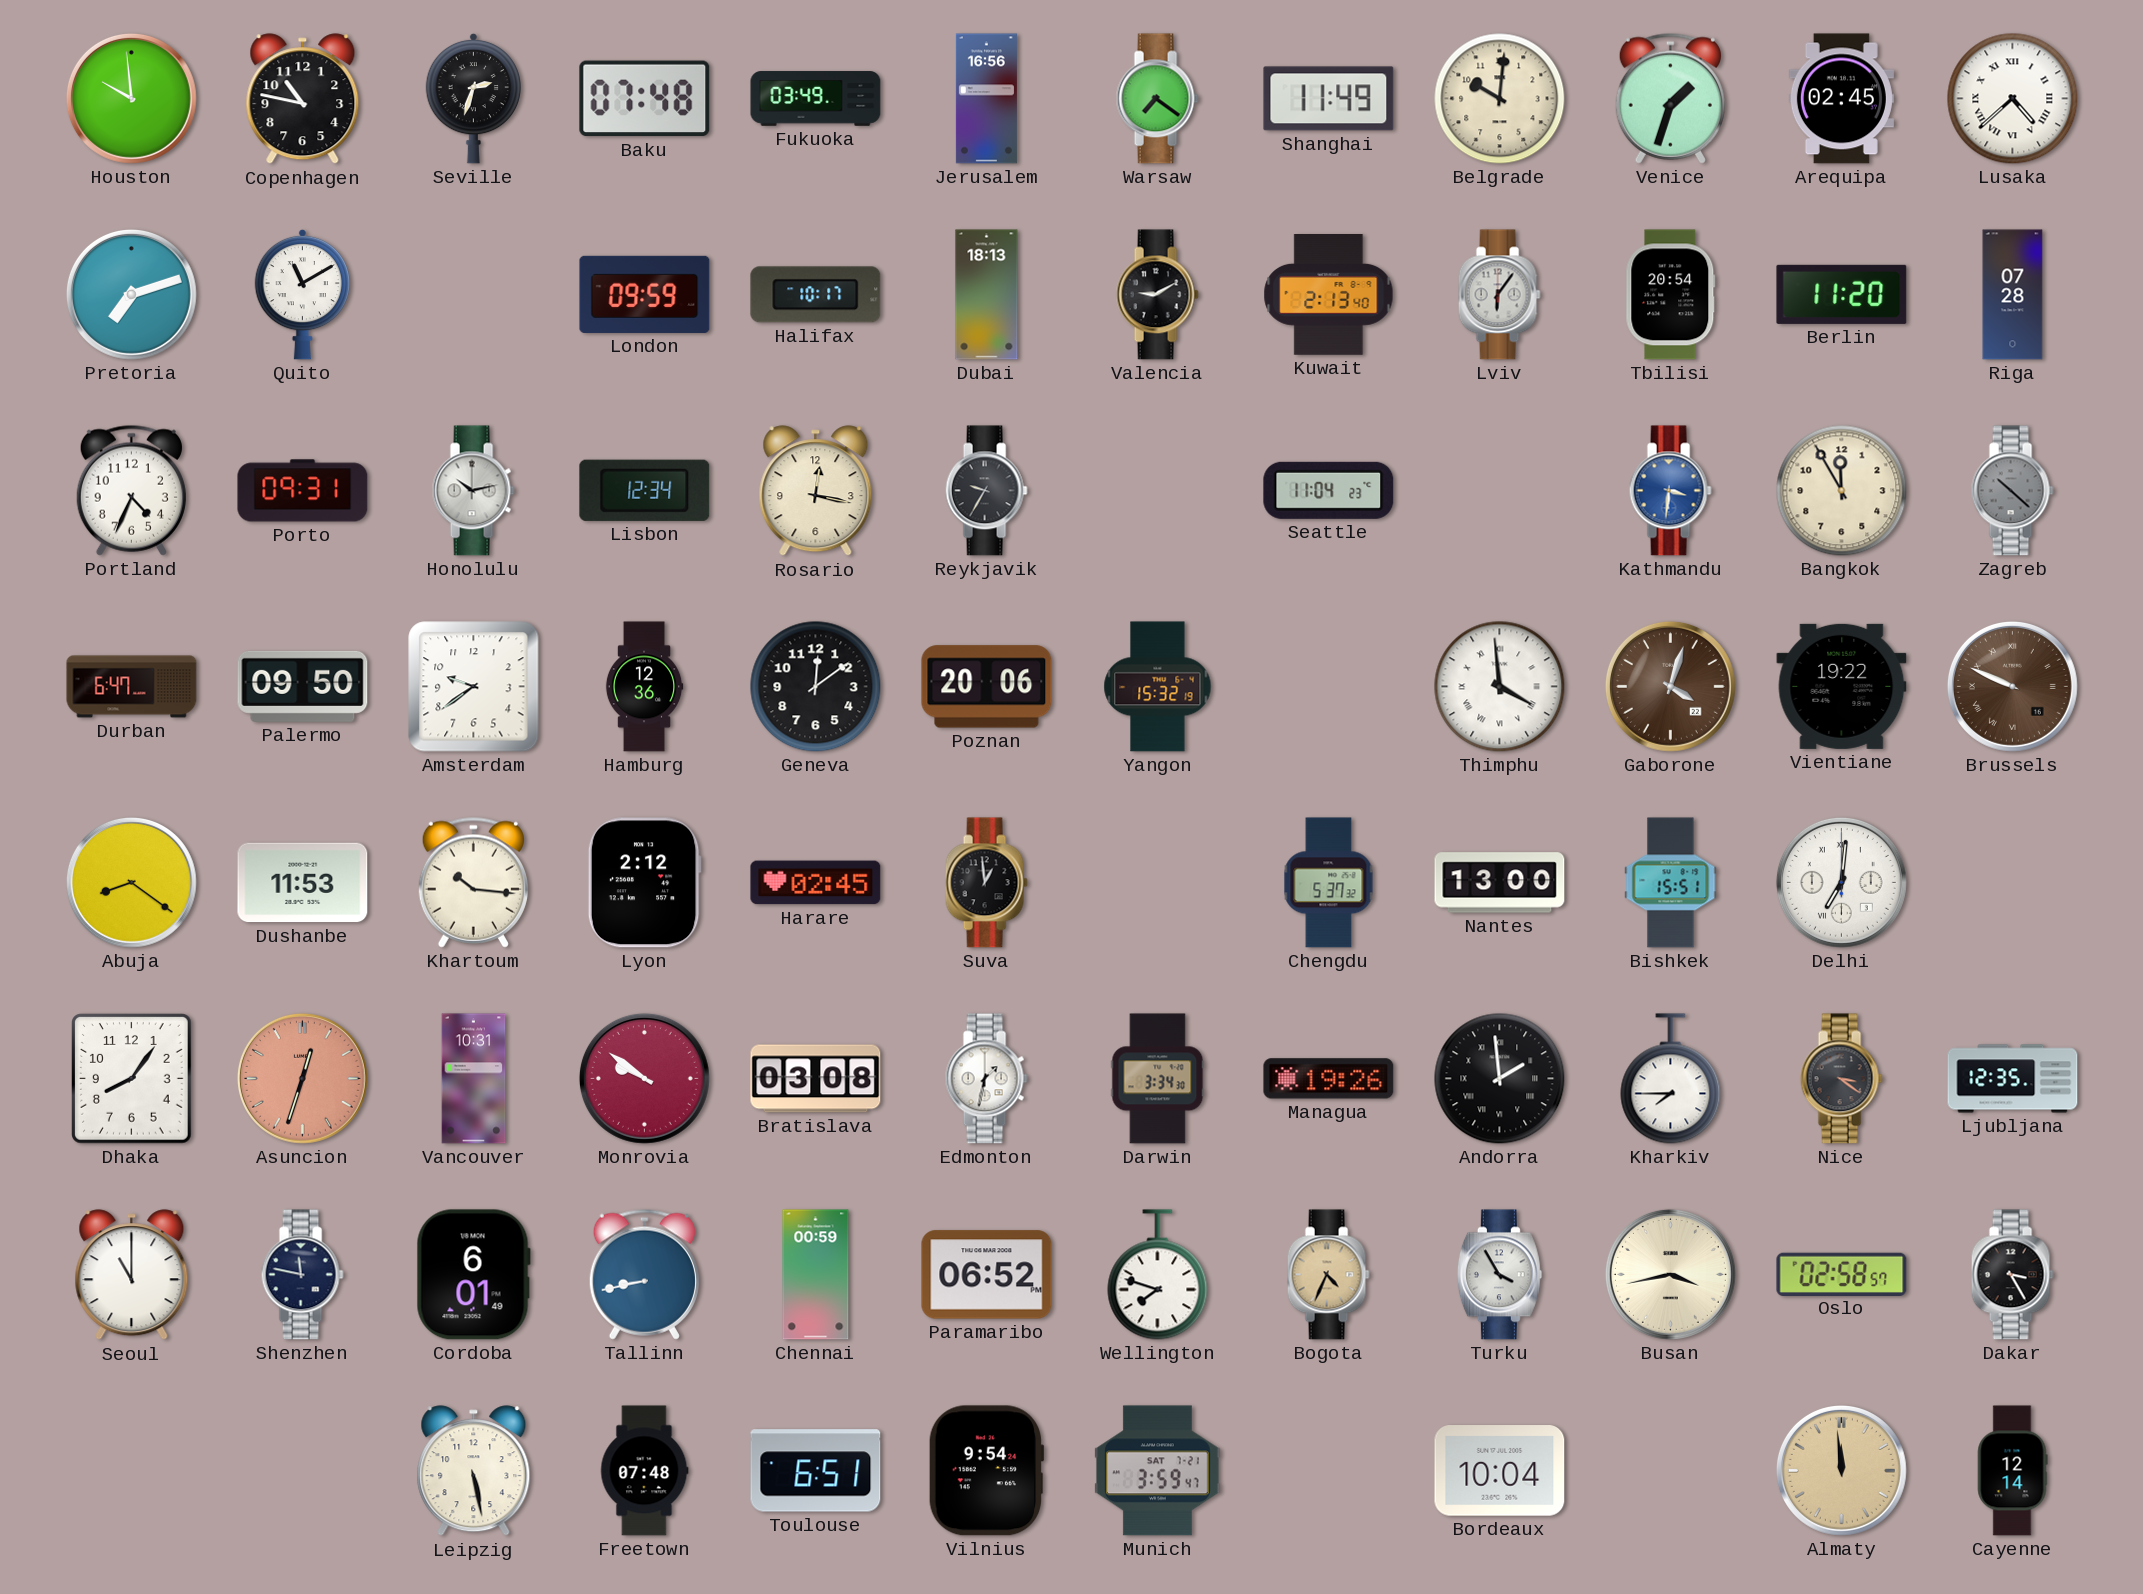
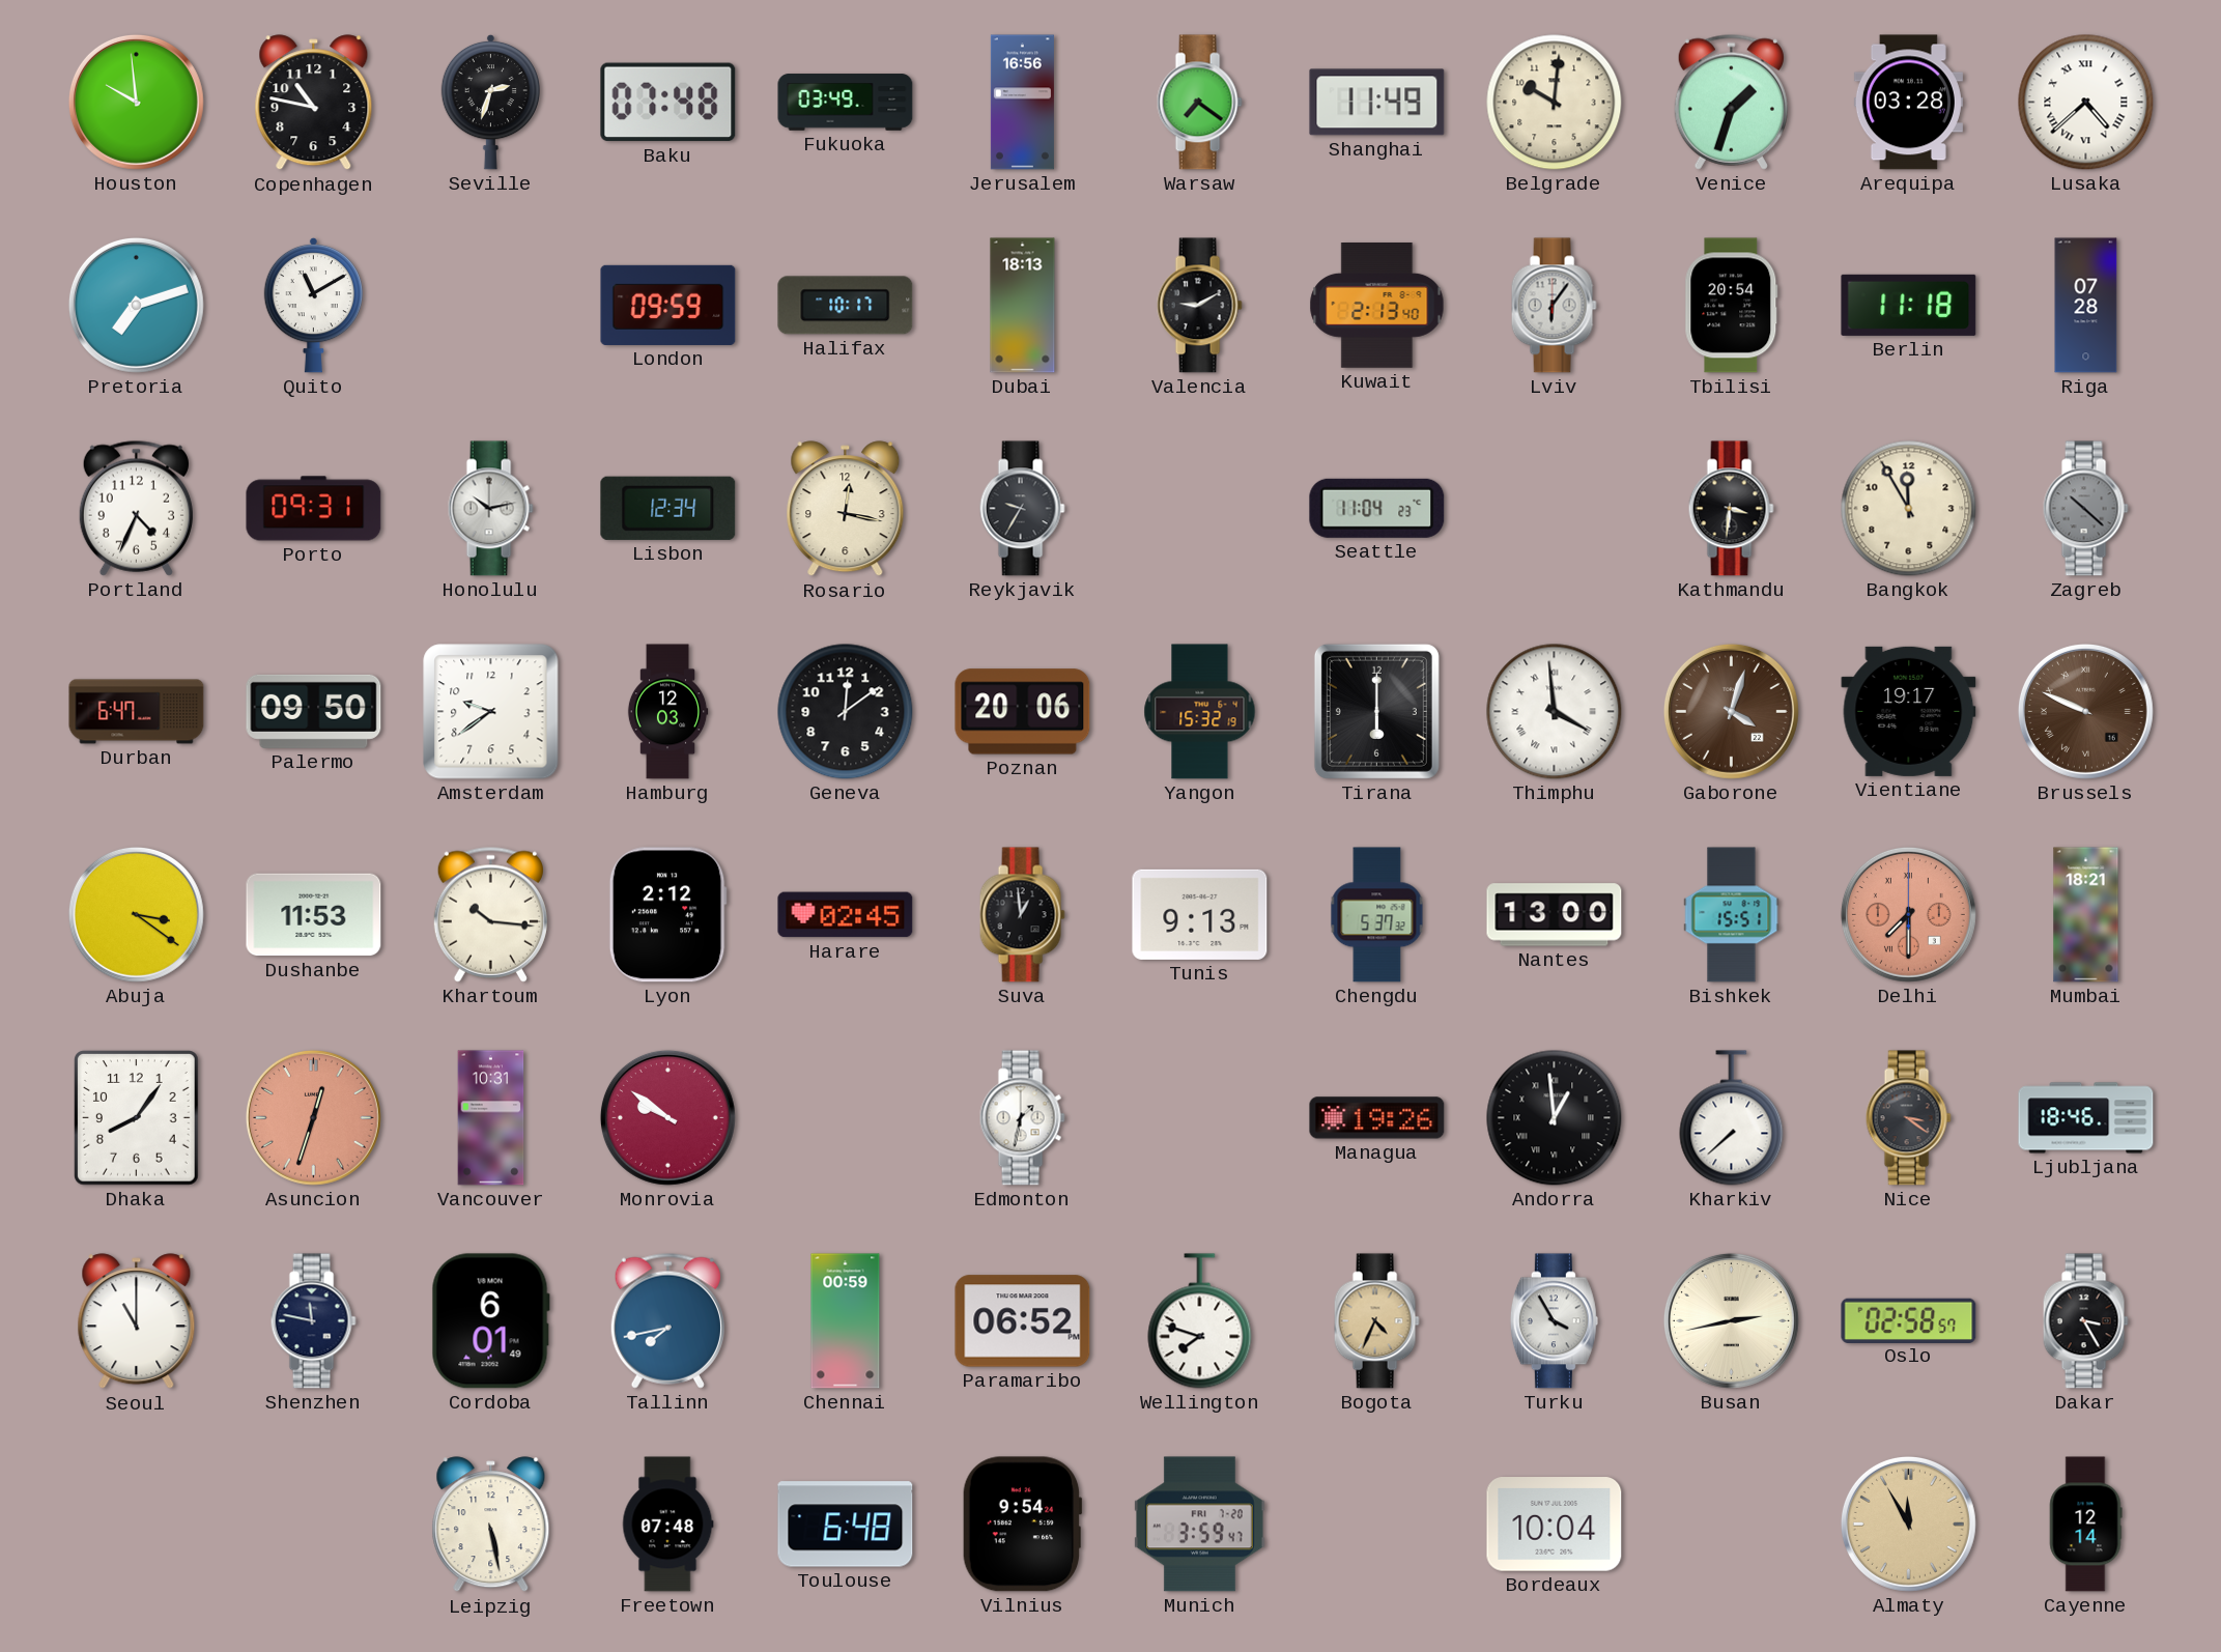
Arequipa: 02:45 -> 03:28 (1908, 103)
Berlin: 11:20 -> 11:18 (1909, 305)
Kathmandu dial: blue -> black (1731, 509)
Hamburg: 12:36 -> 12:03 (667, 712)
Tirana: none -> 6:00 (1376, 711)
Vientiane: 19:22 -> 19:17 (1909, 711)
Abuja: 8:21 -> 3:21 (136, 914)
Tunis: none -> 9:13 (1200, 914)
Delhi: 7:01 -> 7:30 (1908, 914)
Delhi dial: white -> salmon (1908, 914)
Mumbai: none -> 18:21 (2086, 915)
Bratislava: 03:08 -> none (816, 1079)
Darwin: 3:34 -> none (1158, 1079)
Andorra: 1:59 -> 12:59 (1555, 1118)
Kharkiv: 7:45 -> 7:38 (1732, 1118)
Ljubljana: 12:35 -> 18:46 (2086, 1118)
Tallinn: 8:43 -> 7:43 (667, 1320)
Busan: 3:43 -> 2:43 (1731, 1320)
Toulouse: 6:51 -> 6:48 (846, 1525)
Munich date: SAT 7-21 -> FRI 7-20 (1199, 1525)
Almaty: 11:59 -> 11:55 (1908, 1523)
